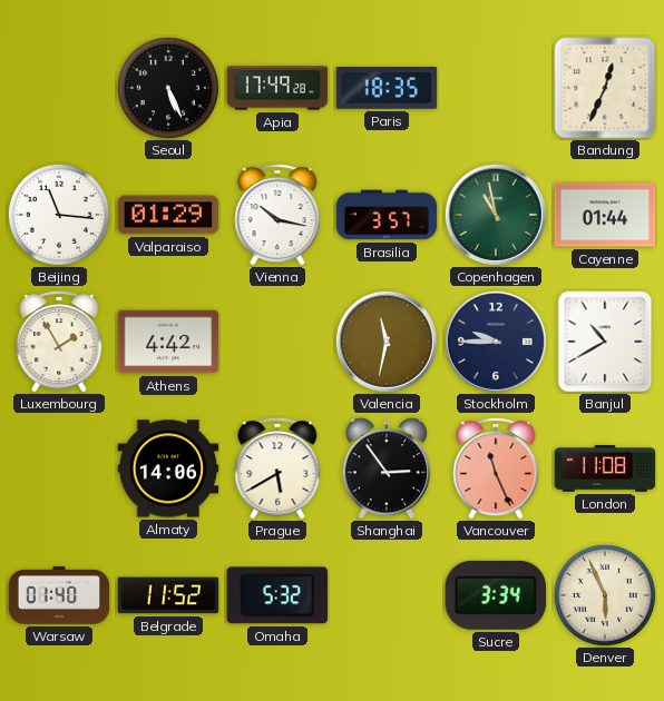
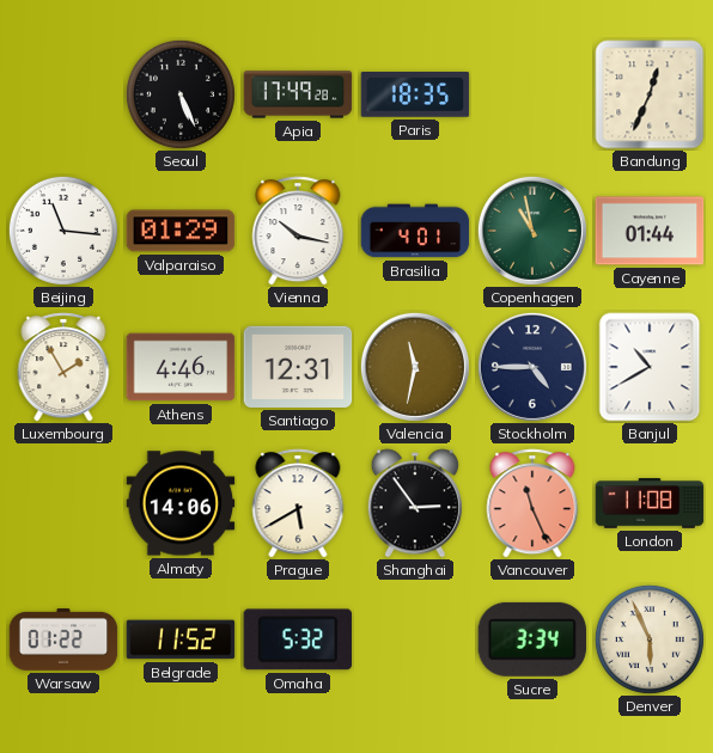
Brasilia: 3:57 -> 4:01 (415, 231)
Athens: 4:42 -> 4:46 (181, 367)
Santiago: none -> 12:31 (298, 367)
Stockholm: 9:45 -> 4:45 (532, 367)
Warsaw: 01:40 -> 01:22 (63, 639)
